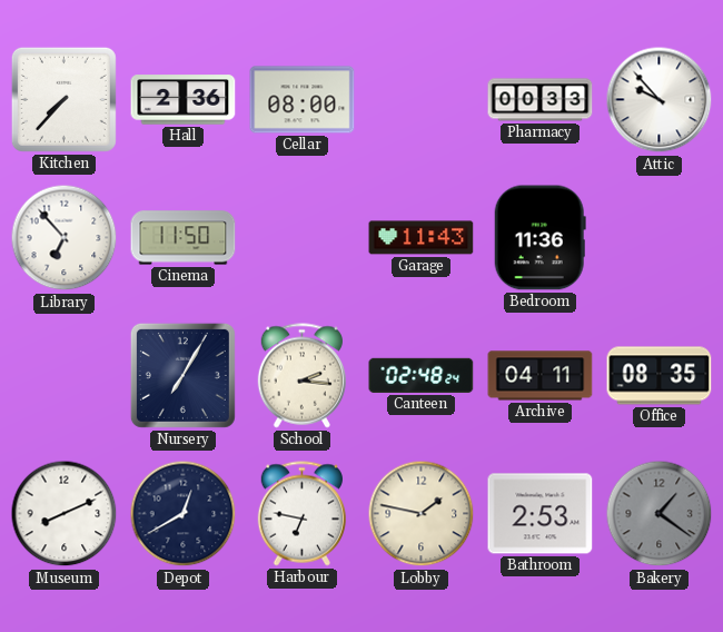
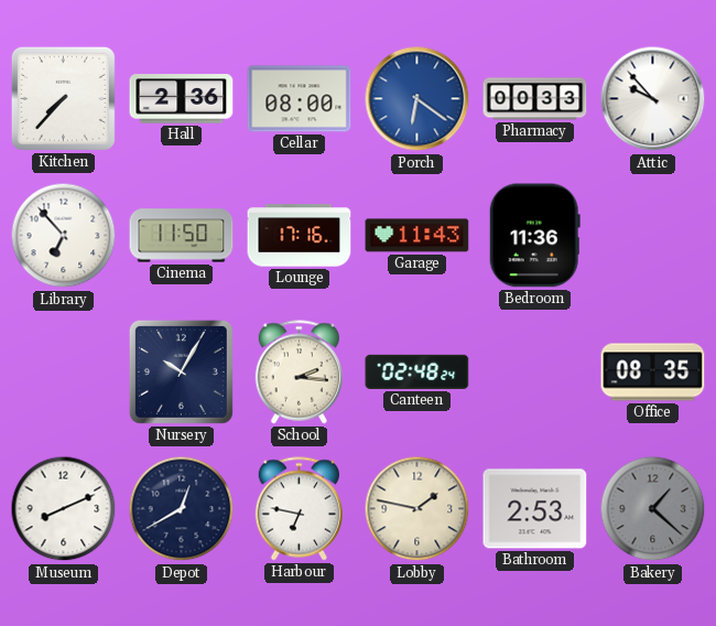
Porch: none -> 6:21 (417, 99)
Lounge: none -> 17:16 (300, 236)
Nursery: 7:05 -> 10:05 (181, 371)
Archive: 04:11 -> none (541, 376)
Bakery: 1:21 -> 1:22 (653, 509)
